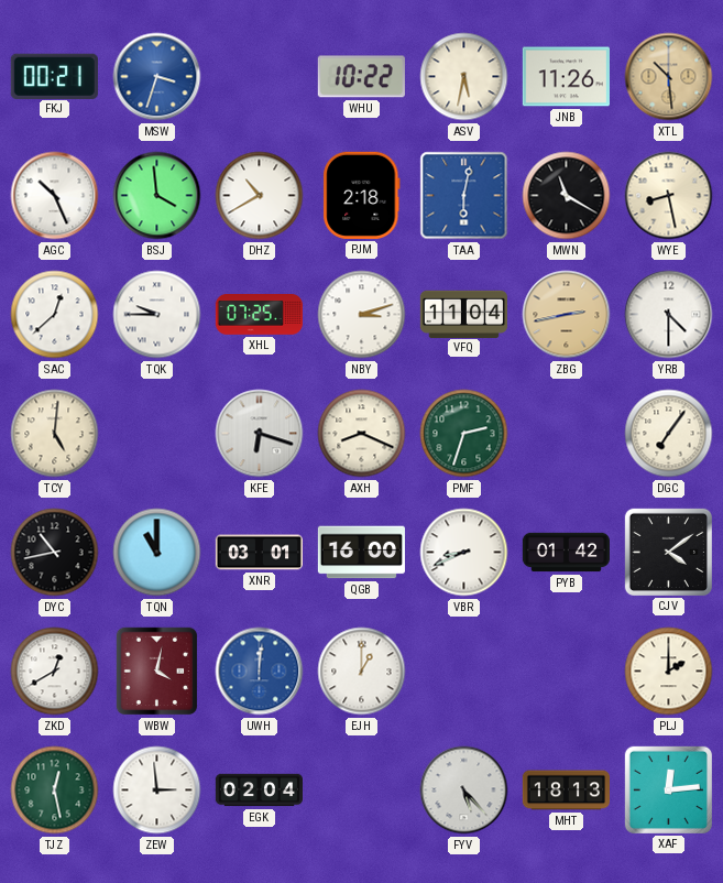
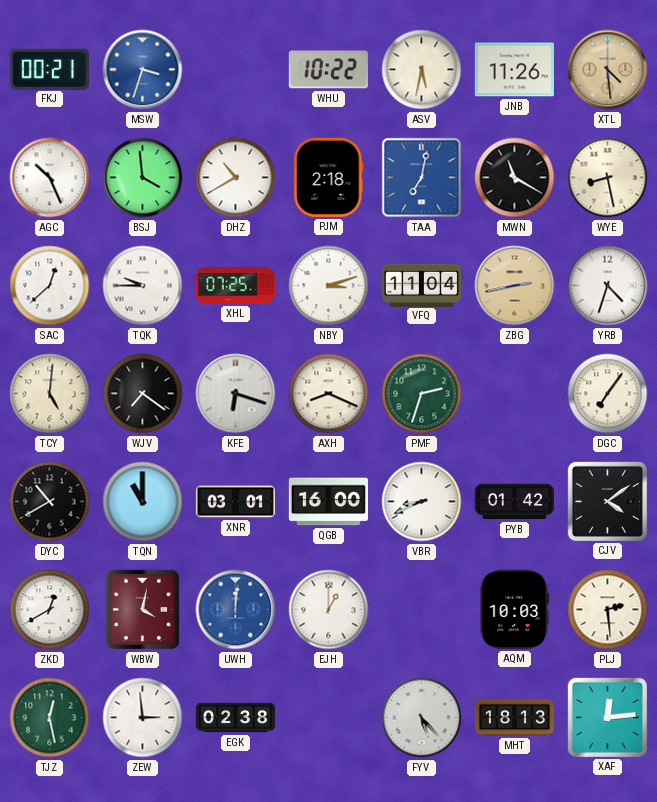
XTL: 10:29 -> 4:29 (608, 70)
TAA: 6:02 -> 7:02 (422, 178)
YRB: 4:30 -> 4:33 (608, 286)
WJV: none -> 7:21 (143, 394)
DYC: 10:43 -> 10:40 (50, 502)
AQM: none -> 10:03 (515, 609)
PLJ: 2:00 -> 2:29 (608, 610)
EGK: 02:04 -> 02:38 (235, 718)
